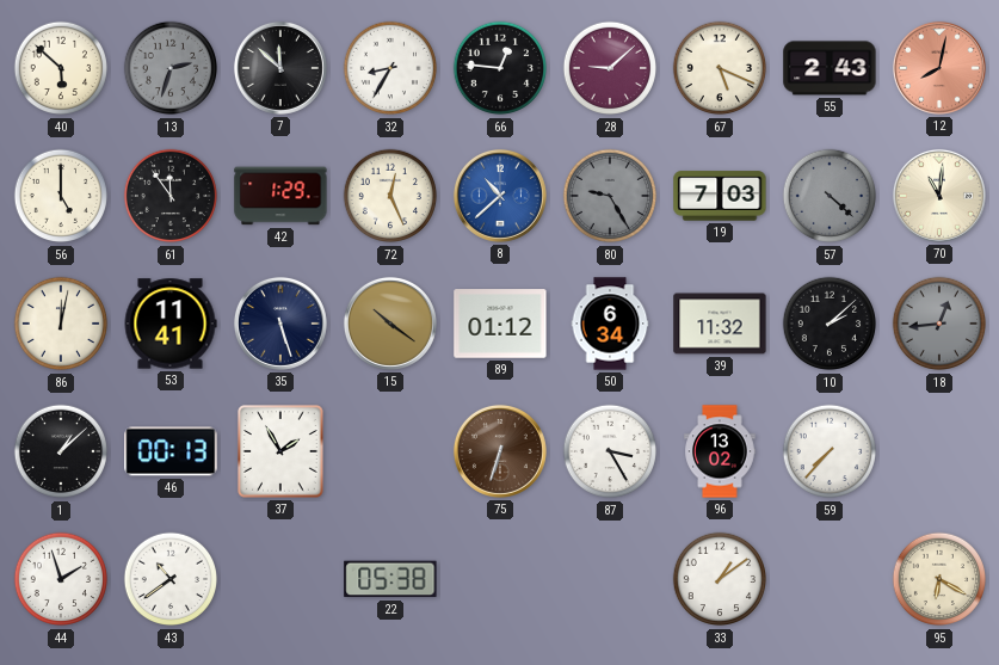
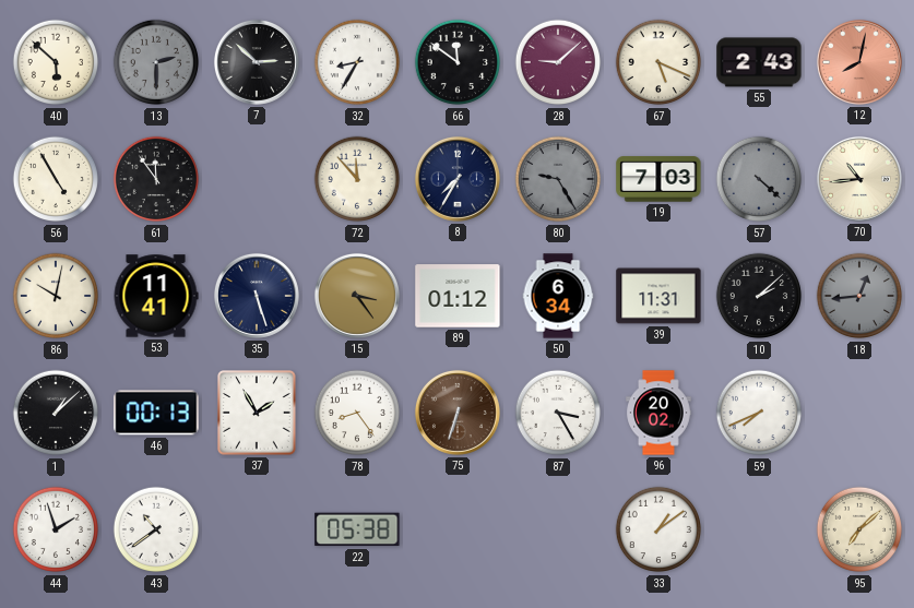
13: 2:33 -> 2:30 (156, 62)
7: 11:52 -> 2:52 (257, 62)
66: 12:46 -> 11:51 (458, 62)
56: 5:00 -> 4:55 (56, 179)
42: 1:29 -> none (280, 196)
72: 12:26 -> 11:53 (357, 179)
8: 10:38 -> 7:35 (458, 179)
8 dial: blue -> navy (458, 179)
70: 11:01 -> 10:44 (859, 179)
86: 12:02 -> 10:02 (56, 296)
15: 10:21 -> 3:24 (357, 296)
39: 11:32 -> 11:31 (658, 296)
78: none -> 8:24 (357, 413)
96: 13:02 -> 20:02 (658, 413)
59: 7:37 -> 7:41 (759, 413)
95: 6:20 -> 7:08 (859, 529)
